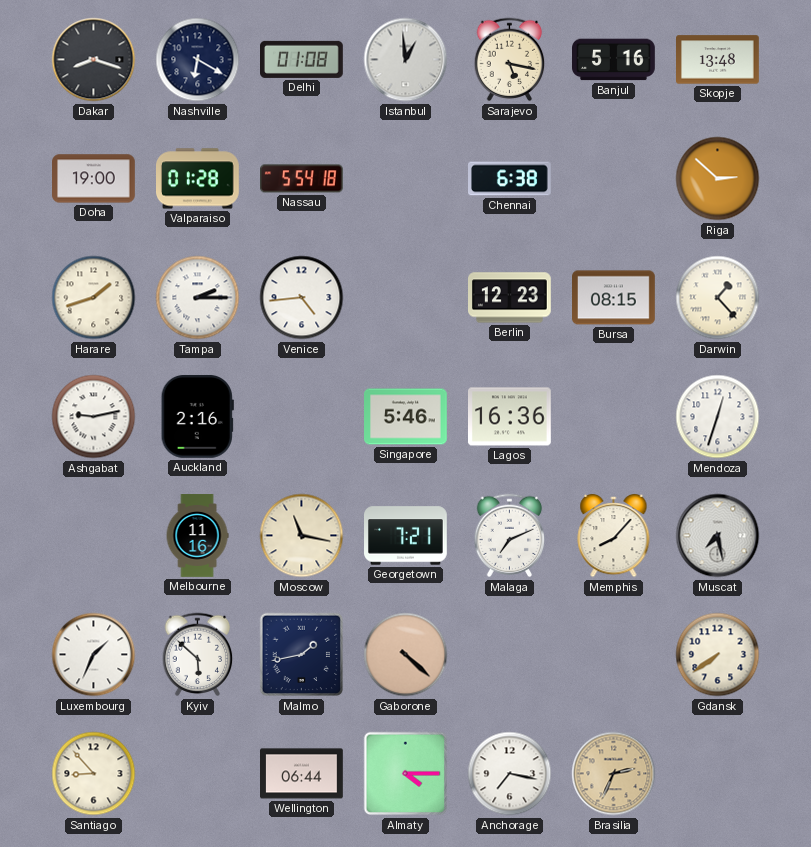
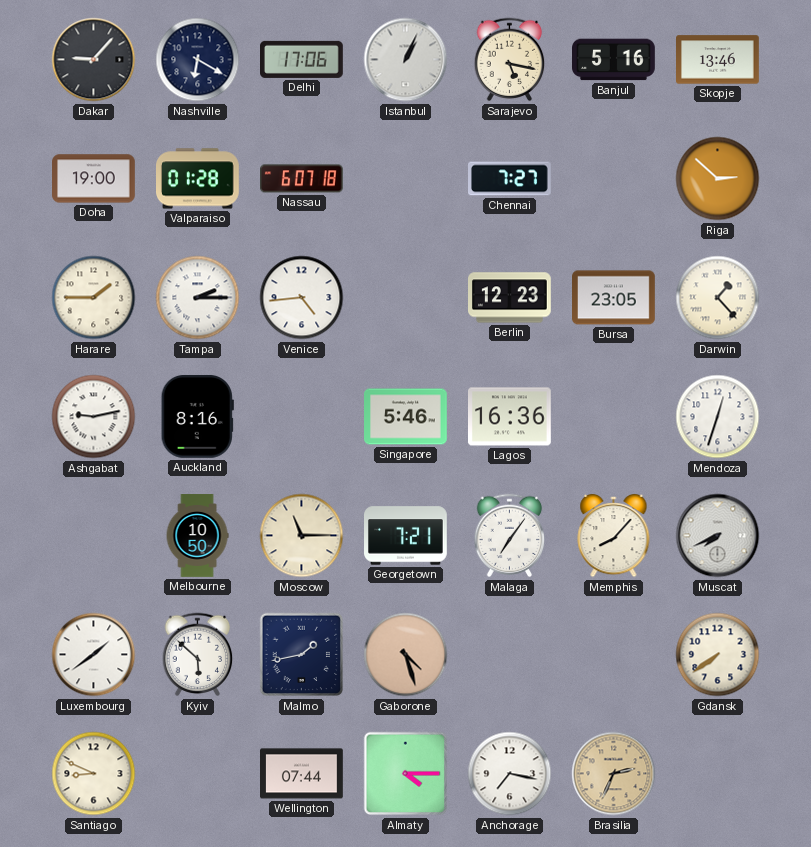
Dakar: 8:18 -> 9:07 (94, 60)
Delhi: 01:08 -> 17:06 (302, 59)
Istanbul: 12:59 -> 1:04 (406, 60)
Skopje: 13:48 -> 13:46 (718, 60)
Nassau: 5:54 -> 6:07 (302, 179)
Chennai: 6:38 -> 7:27 (510, 179)
Harare: 1:42 -> 1:45 (94, 298)
Bursa: 08:15 -> 23:05 (614, 298)
Auckland: 2:16 -> 8:16 (197, 416)
Melbourne: 11:16 -> 10:50 (197, 536)
Moscow: 11:17 -> 11:15 (302, 536)
Malaga: 7:11 -> 7:06 (510, 536)
Muscat: 7:28 -> 7:41 (718, 536)
Luxembourg: 1:34 -> 1:39 (94, 655)
Gaborone: 4:22 -> 4:27 (406, 655)
Santiago: 8:53 -> 8:49 (94, 774)
Wellington: 06:44 -> 07:44 (302, 774)
